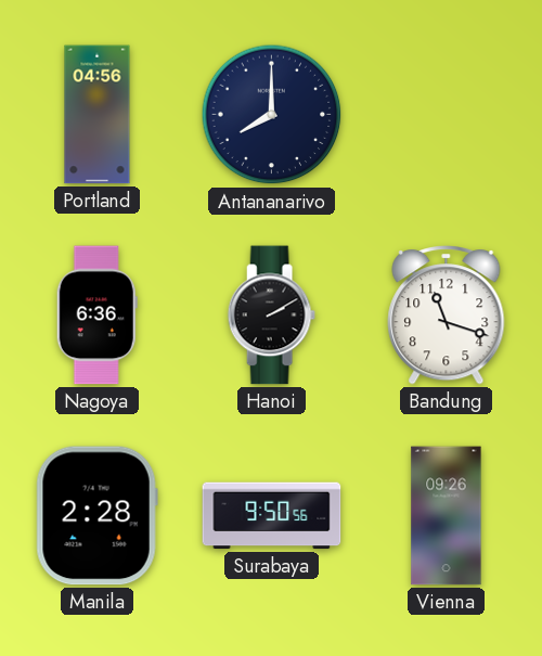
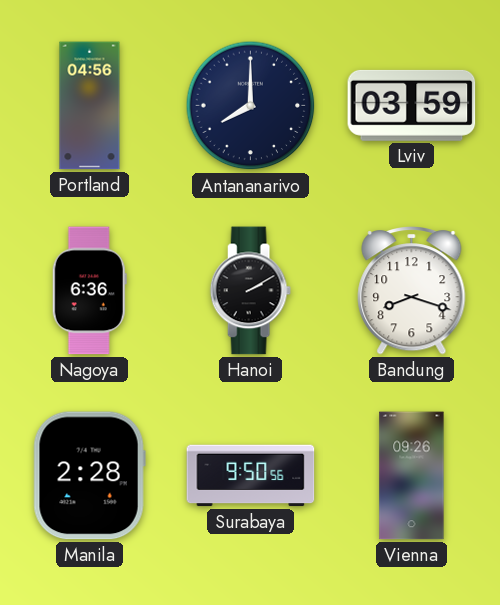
Lviv: none -> 03:59 (412, 105)
Bandung: 11:18 -> 8:18 (412, 291)
